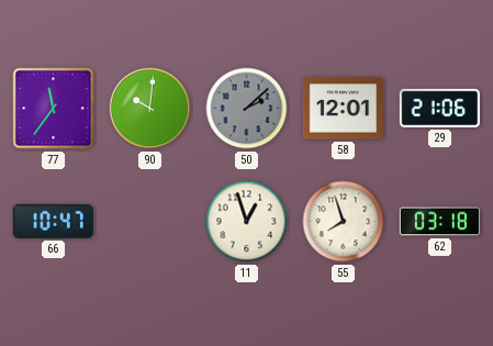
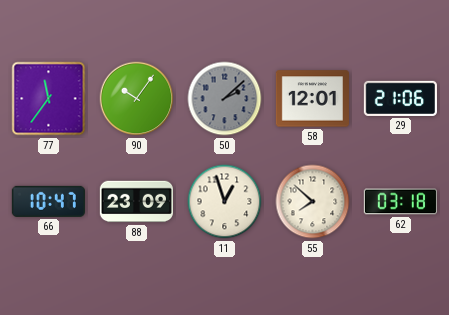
90: 10:01 -> 10:06 (137, 99)
88: none -> 23:09 (136, 202)
55: 7:57 -> 7:52 (313, 202)
